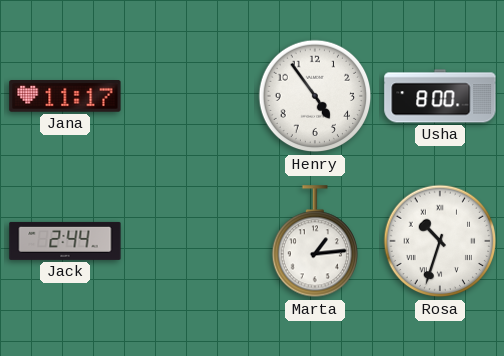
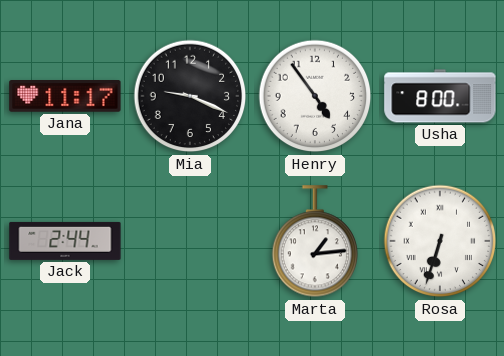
Mia: none -> 9:19 (190, 96)
Rosa: 10:33 -> 6:33 (440, 241)
